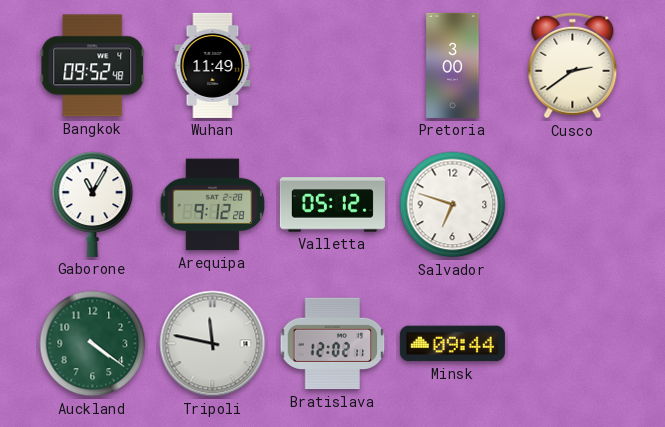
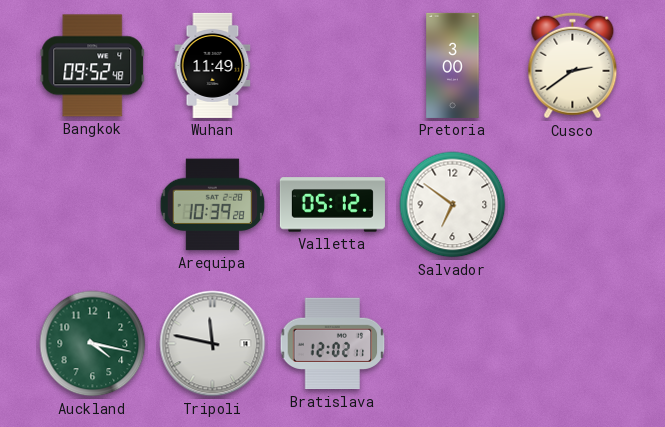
Gaborone: 11:05 -> none (93, 204)
Arequipa: 9:12 -> 10:39 (213, 205)
Salvador: 6:48 -> 6:51 (453, 205)
Auckland: 4:21 -> 4:17 (93, 344)
Minsk: 09:44 -> none (452, 344)
